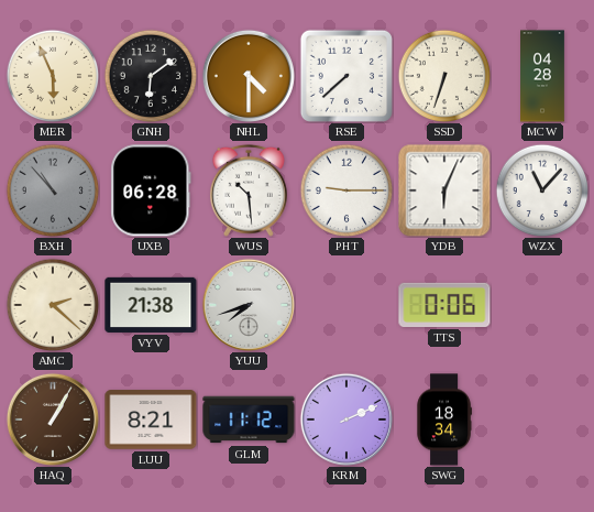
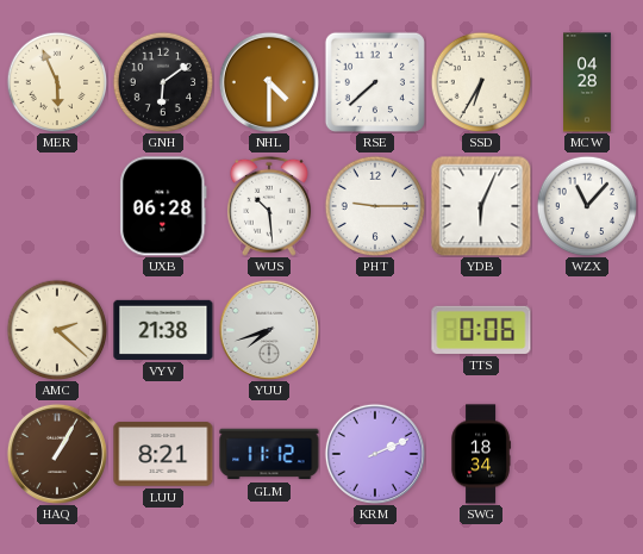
SSD: 6:33 -> 6:35 (481, 82)
BXH: 10:53 -> none (53, 190)
